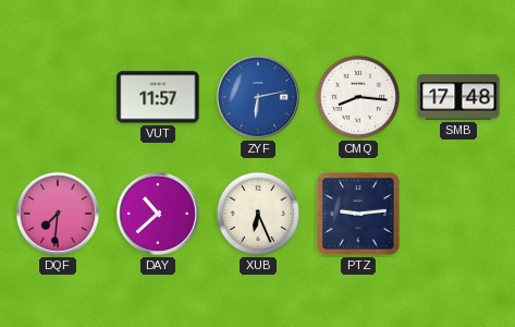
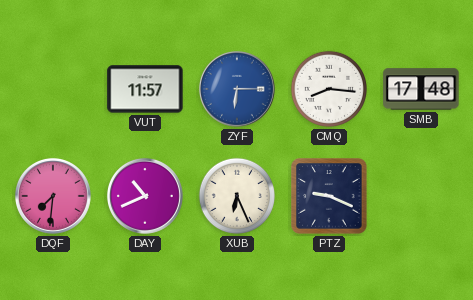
ZYF: 6:13 -> 6:15 (237, 89)
DAY: 10:38 -> 10:41 (145, 196)
PTZ: 9:14 -> 9:19 (329, 196)
